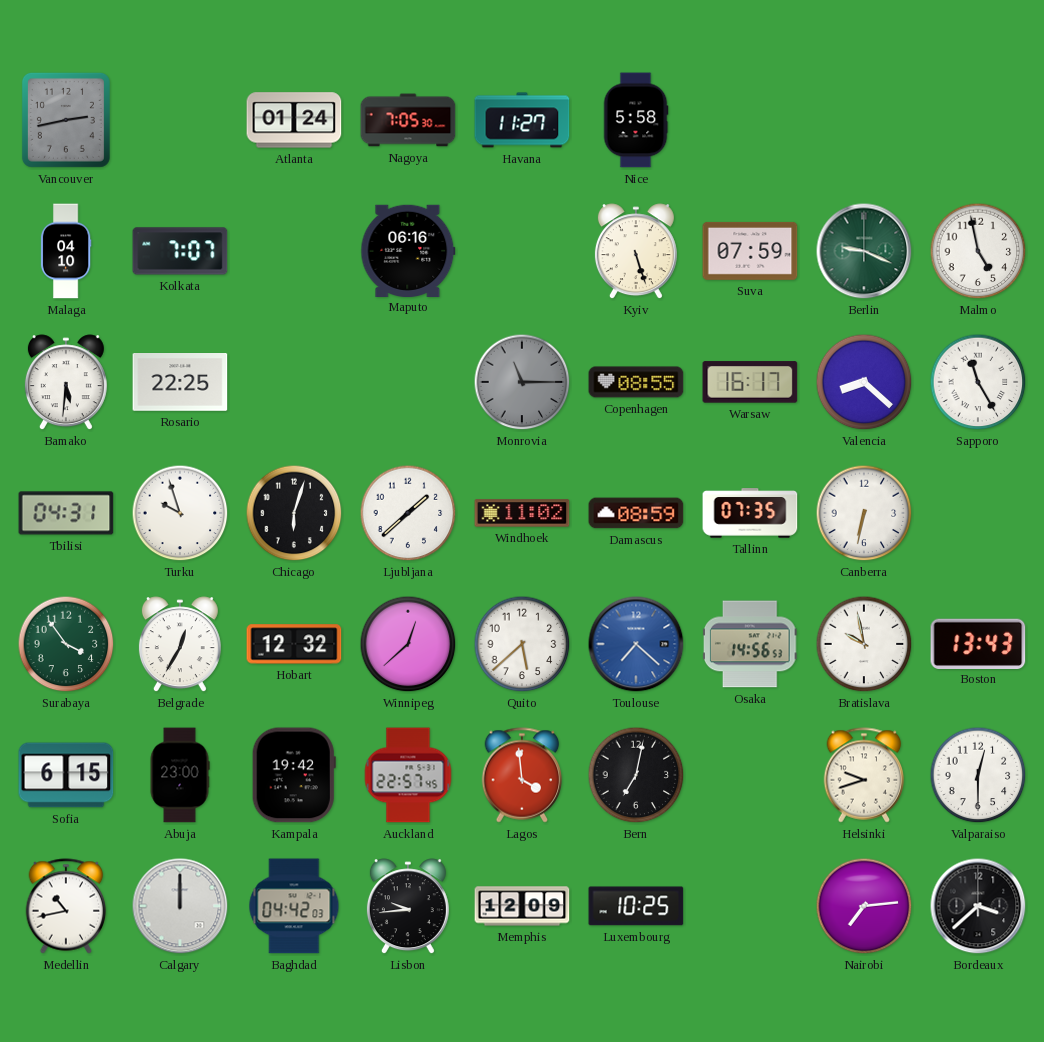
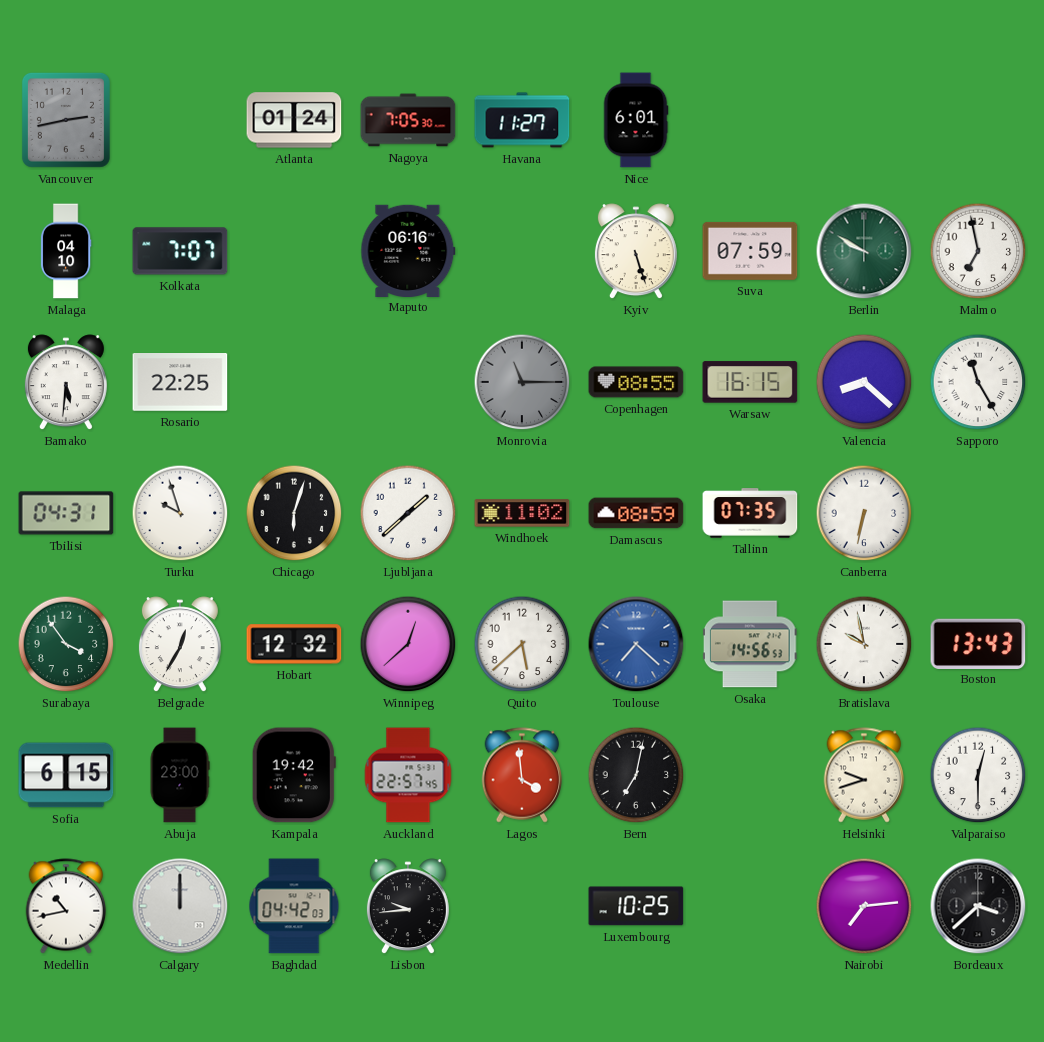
Nice: 5:58 -> 6:01 (636, 120)
Berlin: 9:19 -> 9:50 (864, 251)
Malmo: 4:58 -> 6:58 (978, 251)
Warsaw: 16:17 -> 16:15 (750, 382)
Memphis: 12:09 -> none (522, 906)
